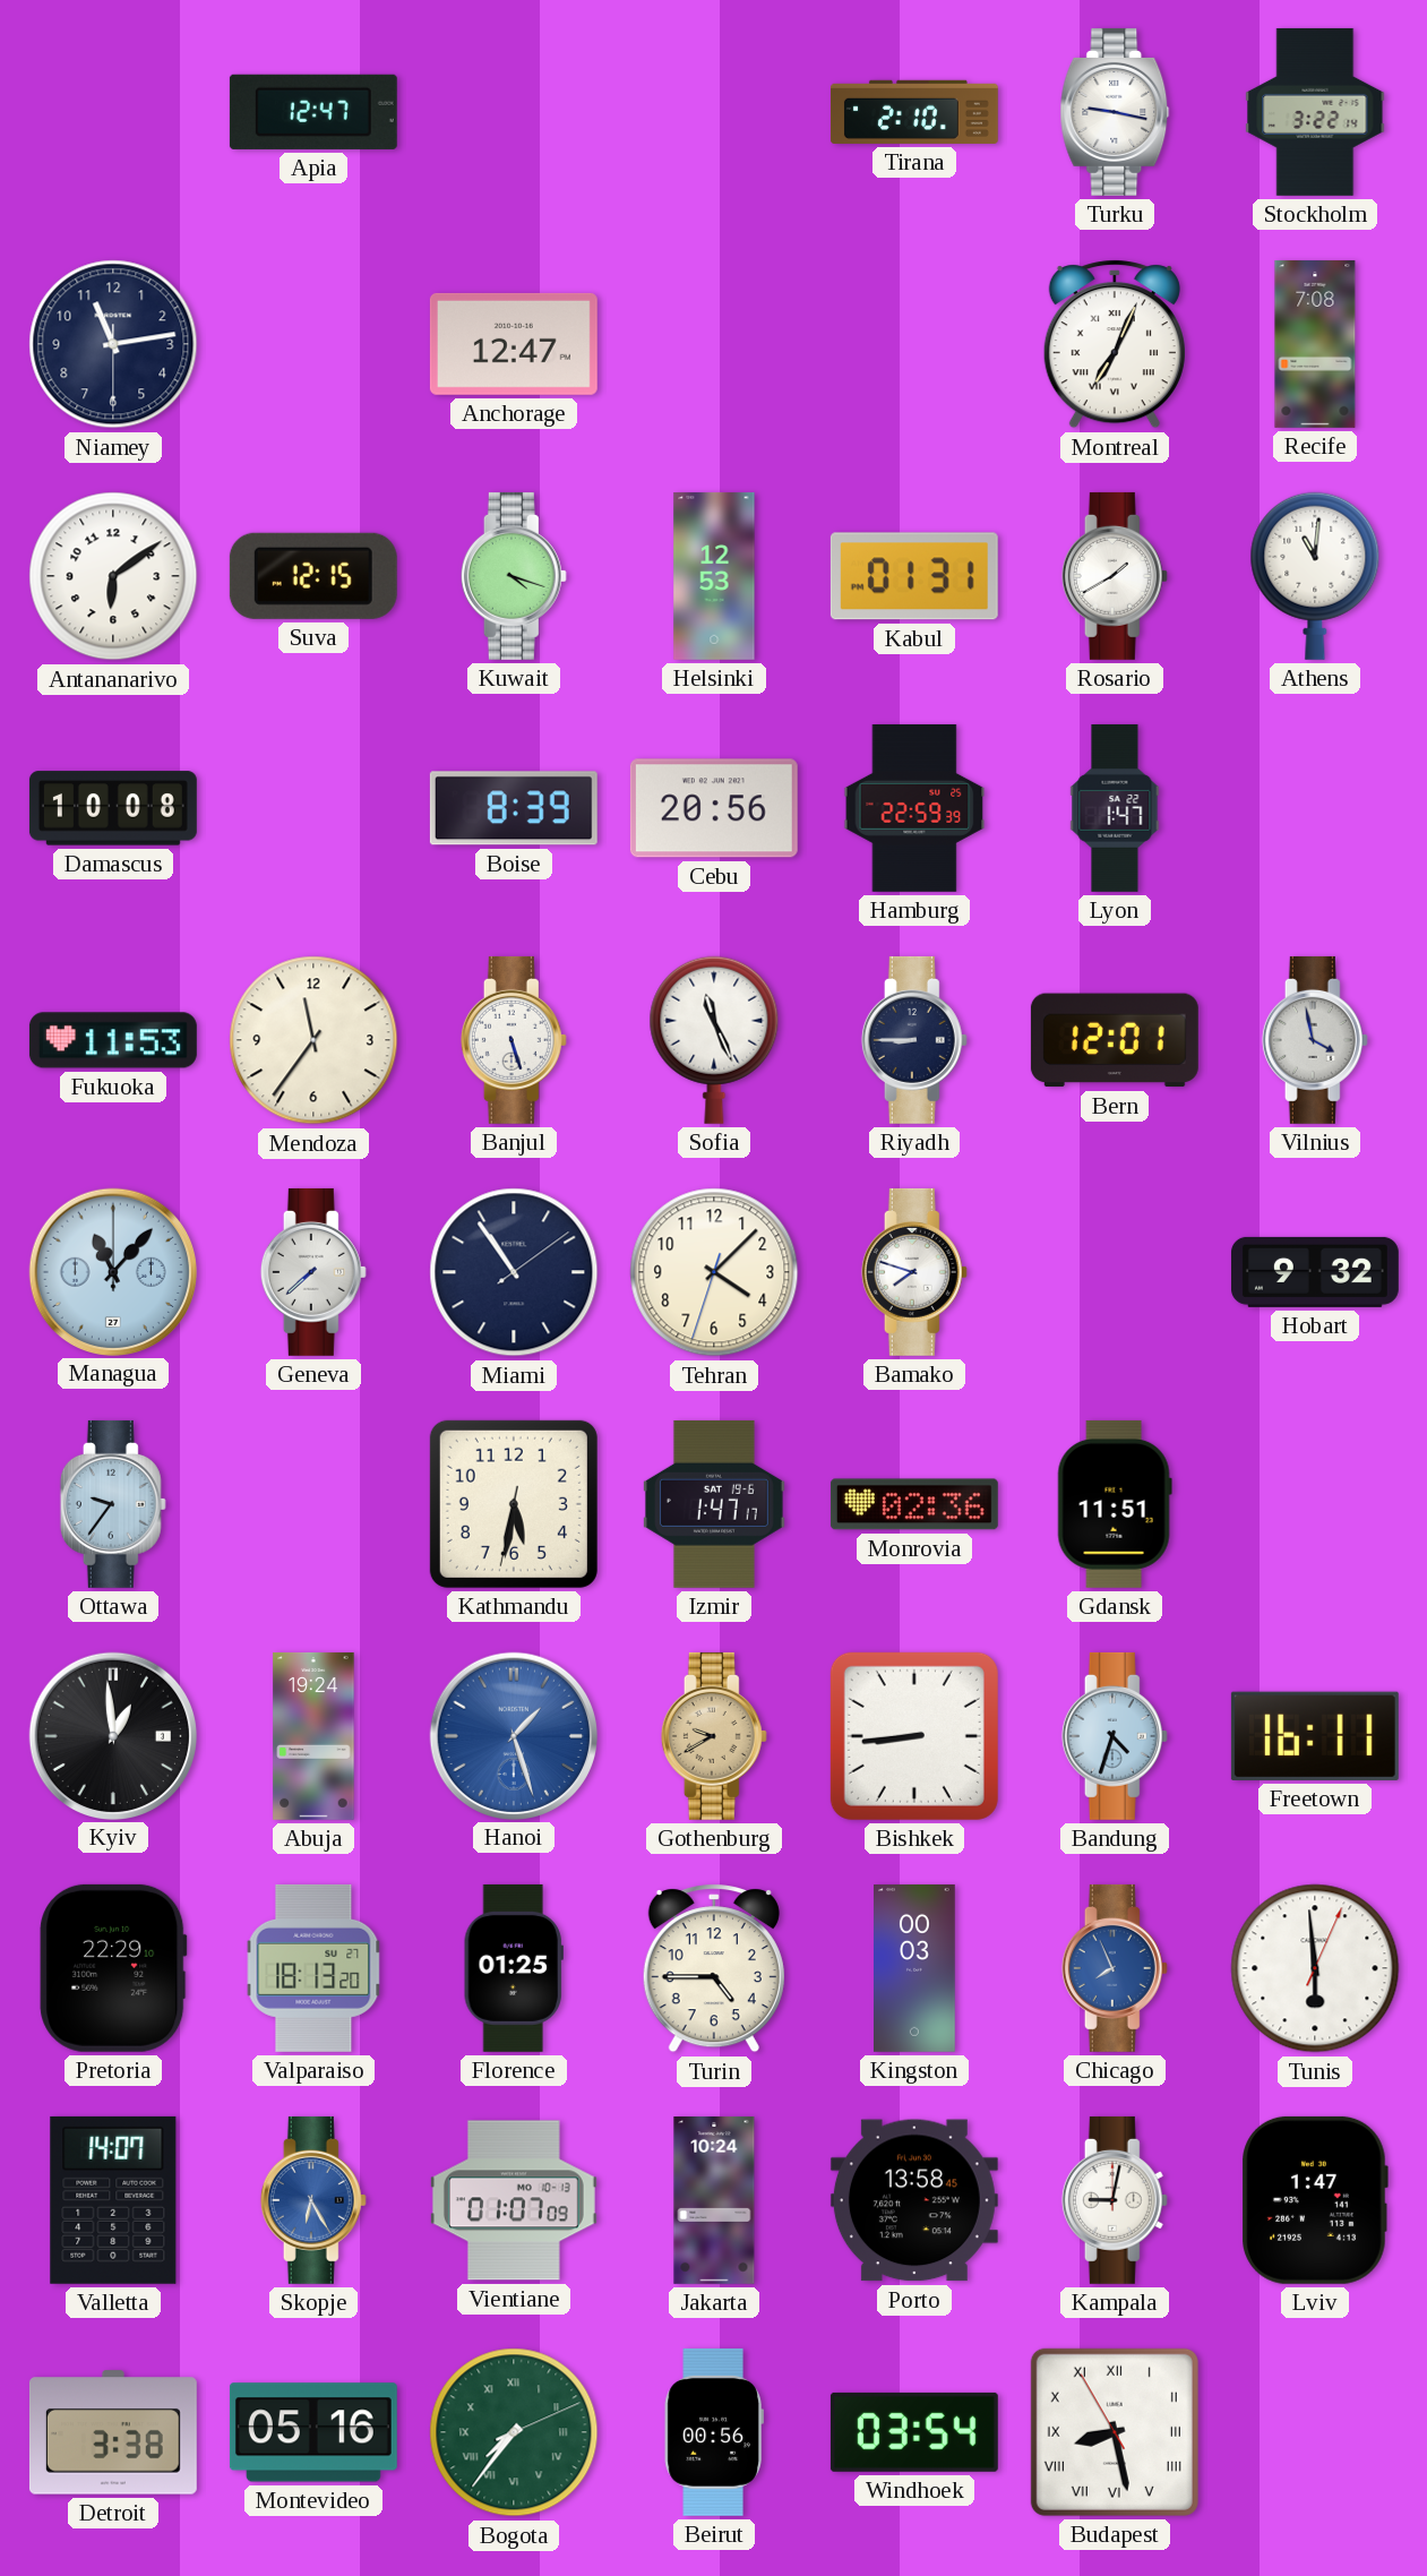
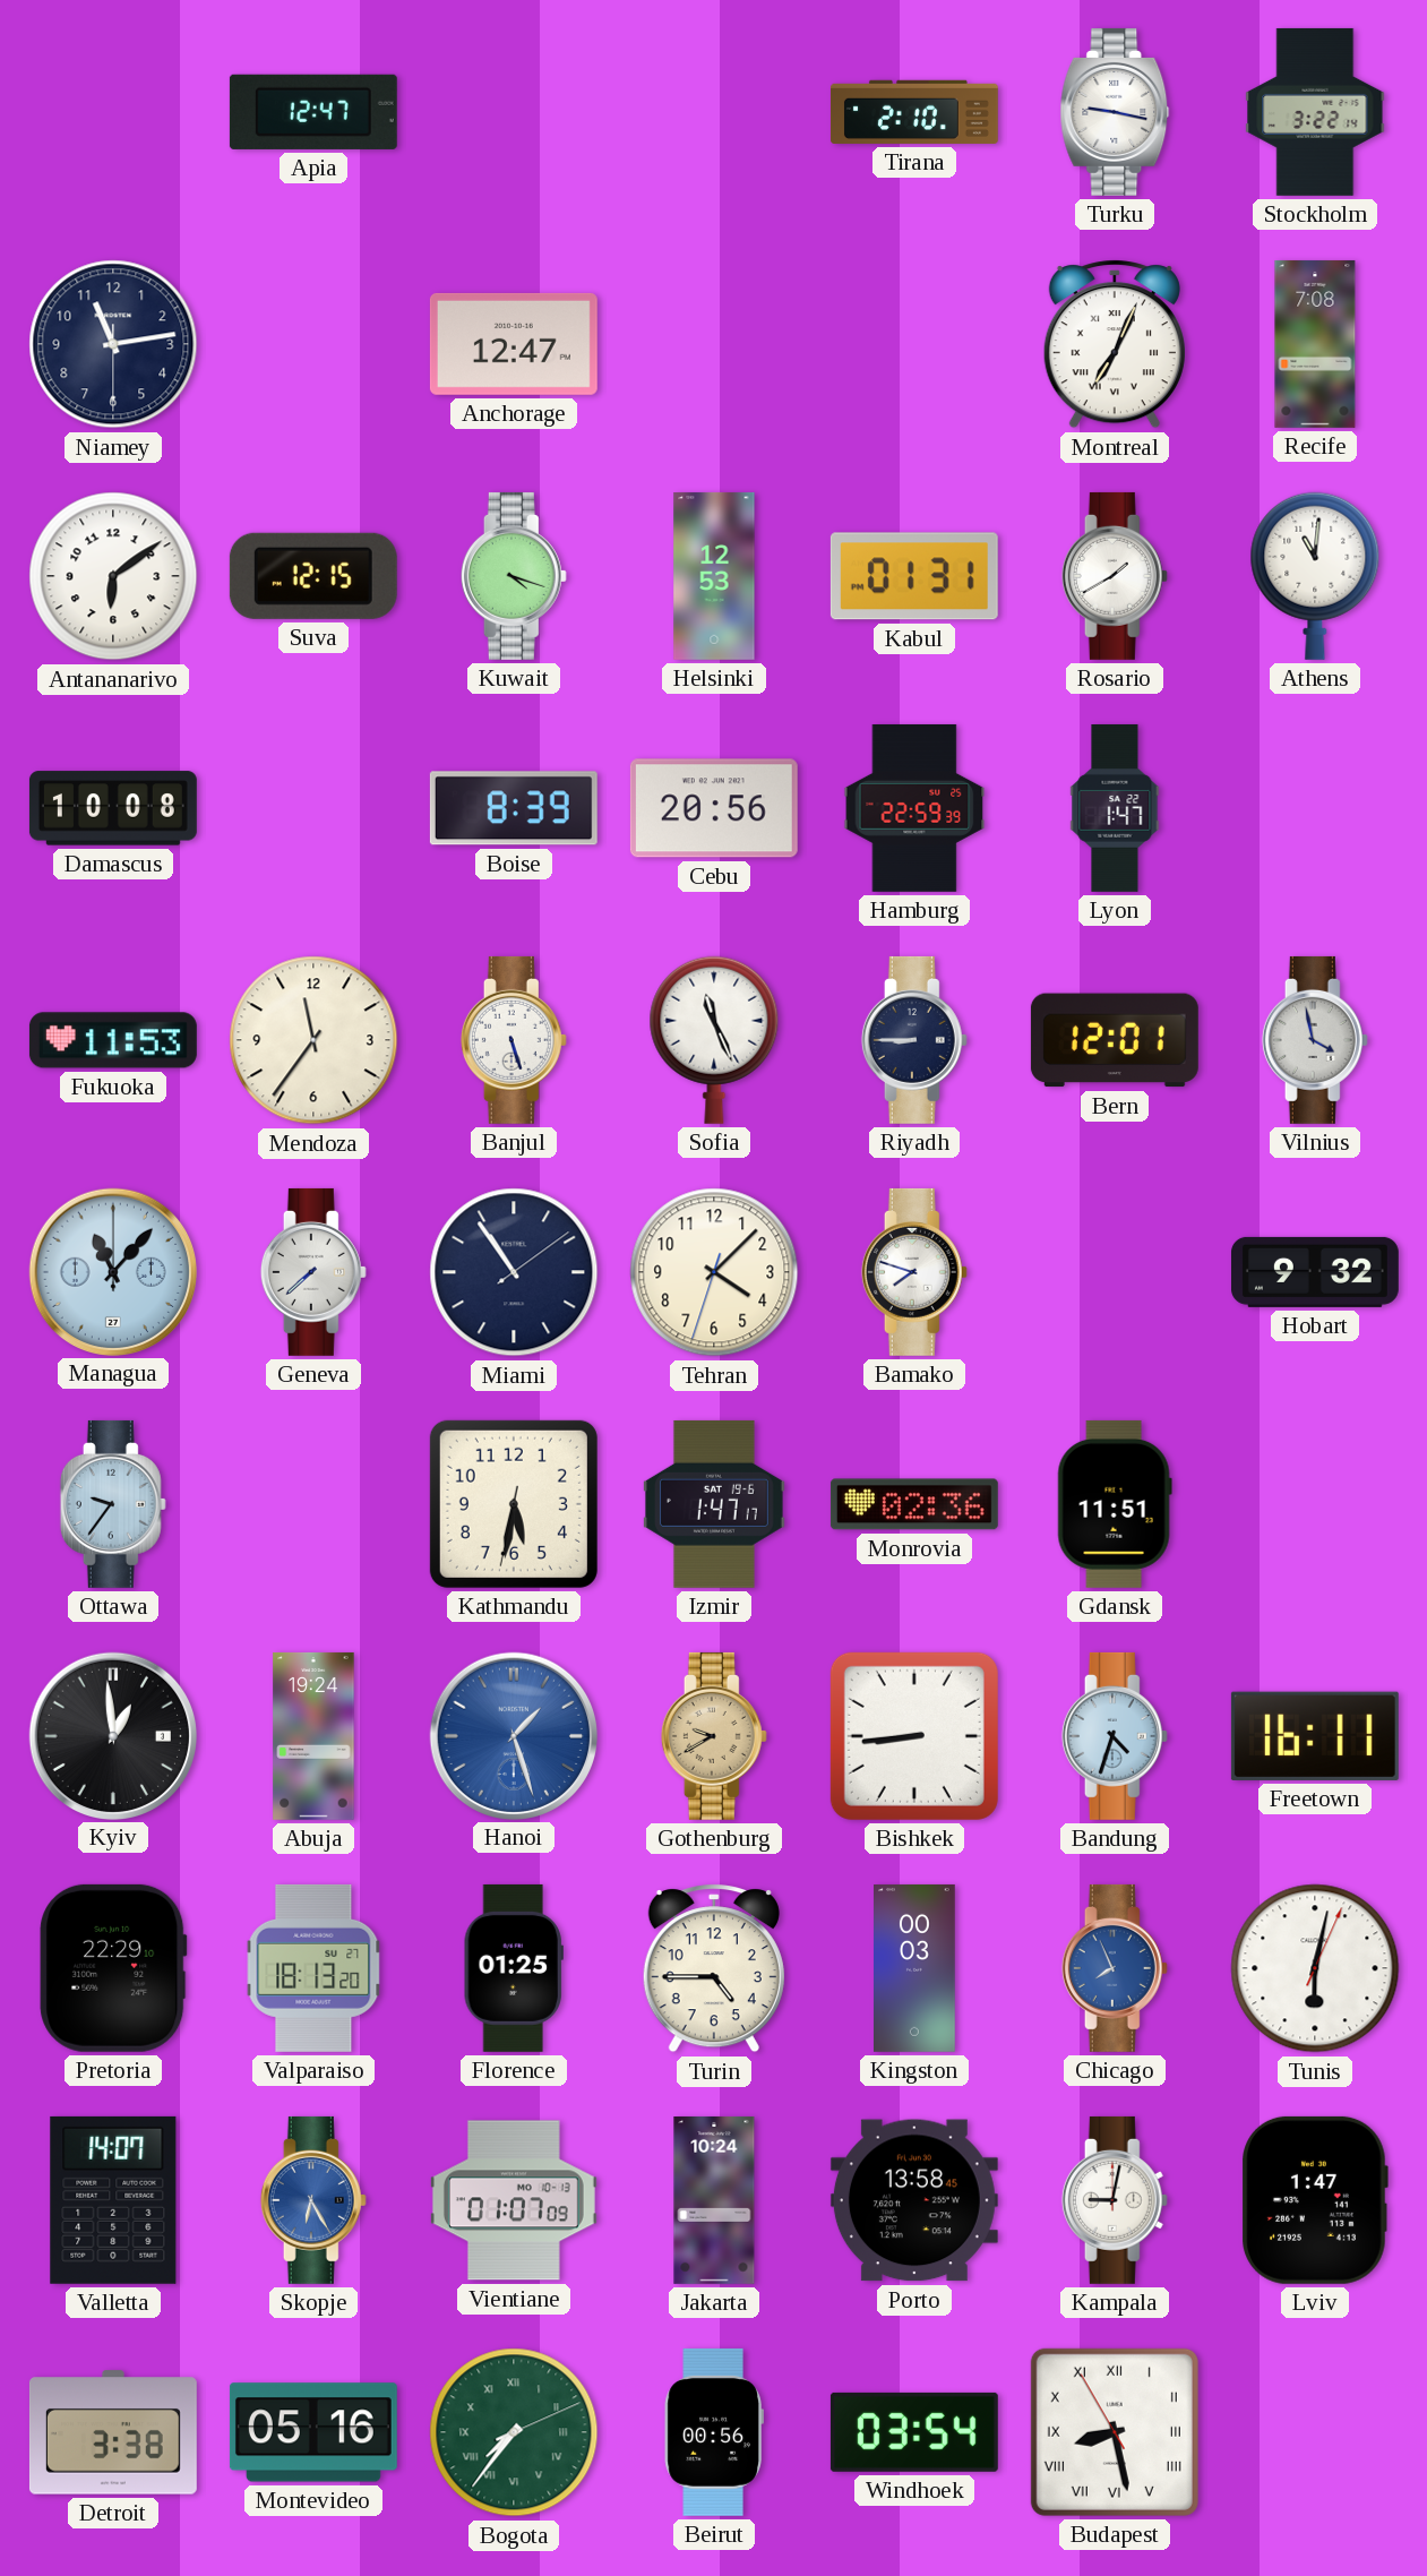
Tunis: 5:59 -> 6:02 (1315, 1968)
